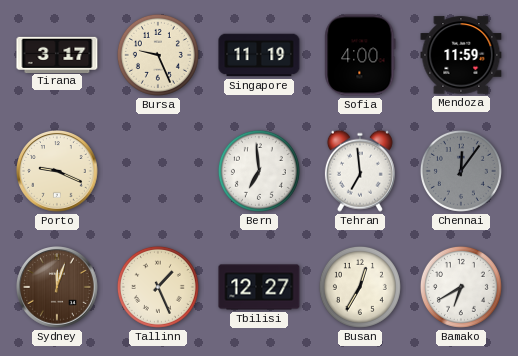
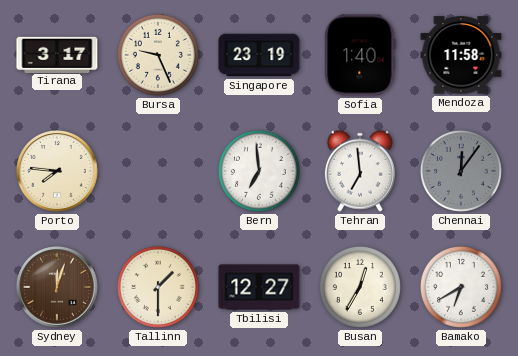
Singapore: 11:19 -> 23:19 (259, 55)
Sofia: 4:00 -> 1:40 (360, 55)
Mendoza: 11:59 -> 11:58 (461, 55)
Porto: 9:19 -> 7:46 (58, 172)
Tallinn: 1:26 -> 1:30 (158, 287)
